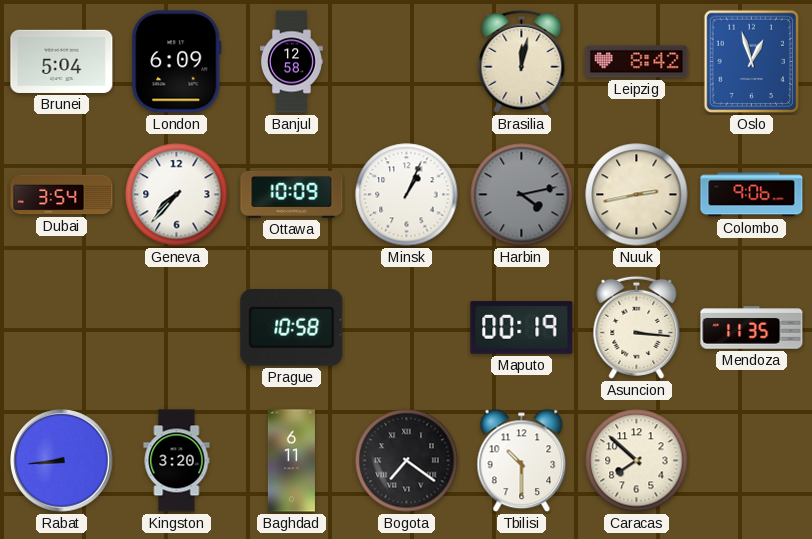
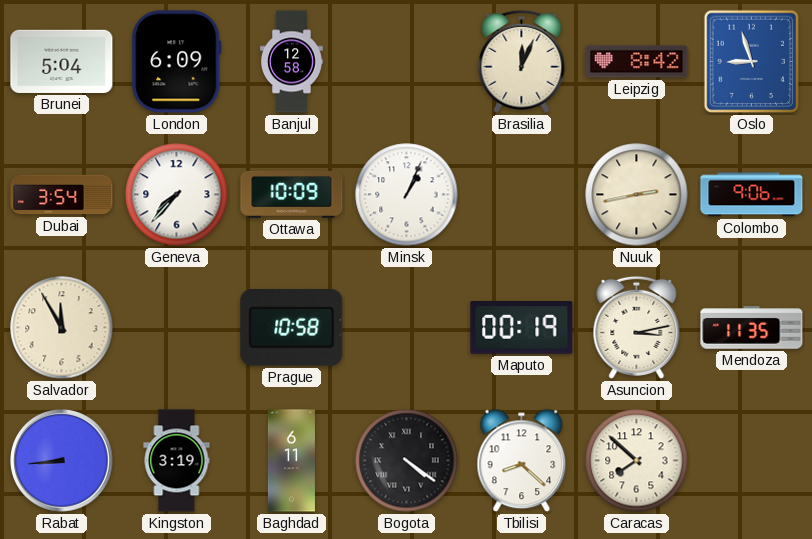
Brasilia: 12:02 -> 12:04 (522, 61)
Oslo: 12:57 -> 8:57 (751, 62)
Harbin: 4:13 -> none (522, 195)
Salvador: none -> 11:55 (62, 328)
Asuncion: 3:16 -> 3:13 (637, 327)
Kingston: 3:20 -> 3:19 (177, 461)
Bogota: 7:21 -> 4:21 (407, 461)
Tbilisi: 10:30 -> 8:22 (522, 461)
